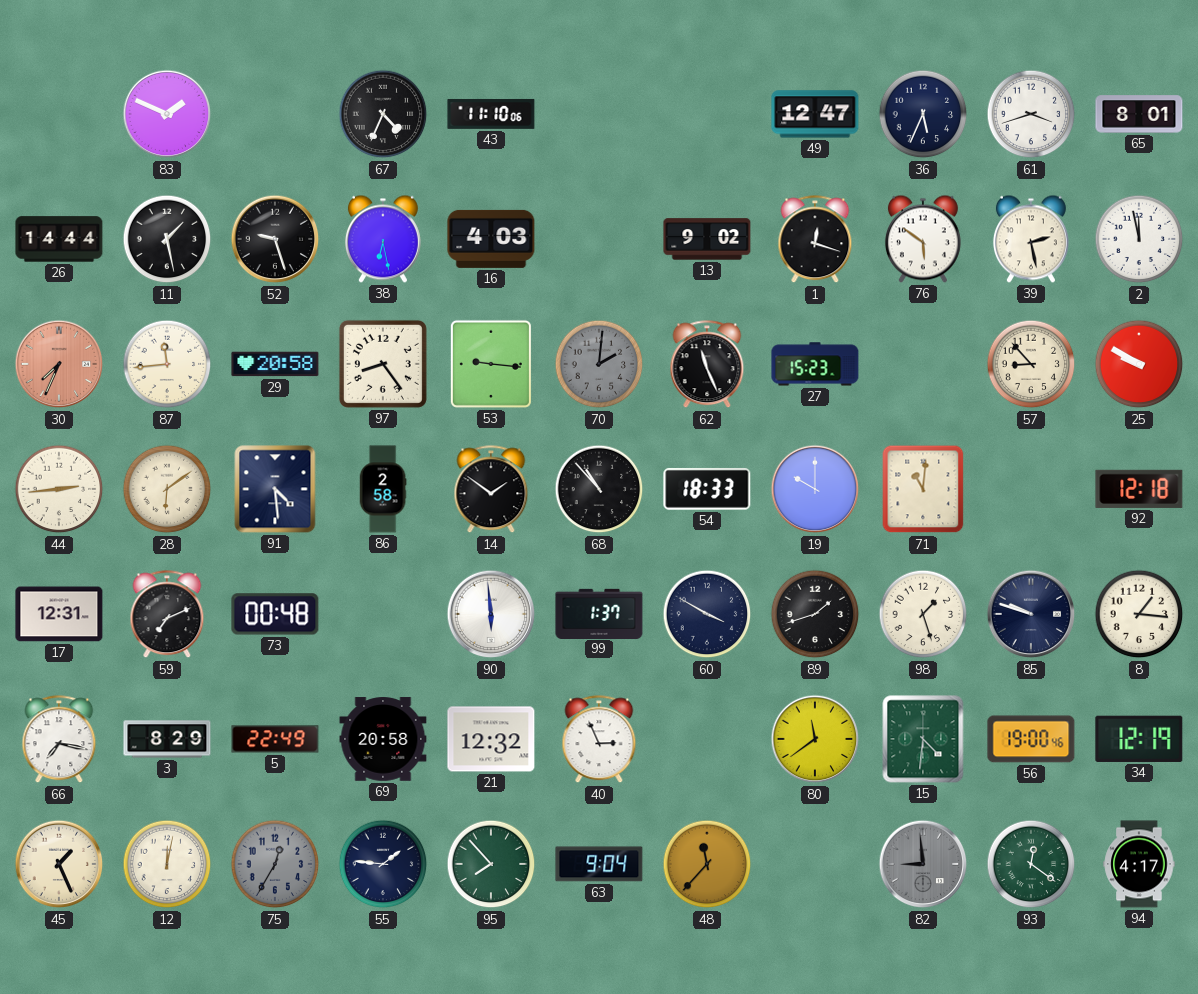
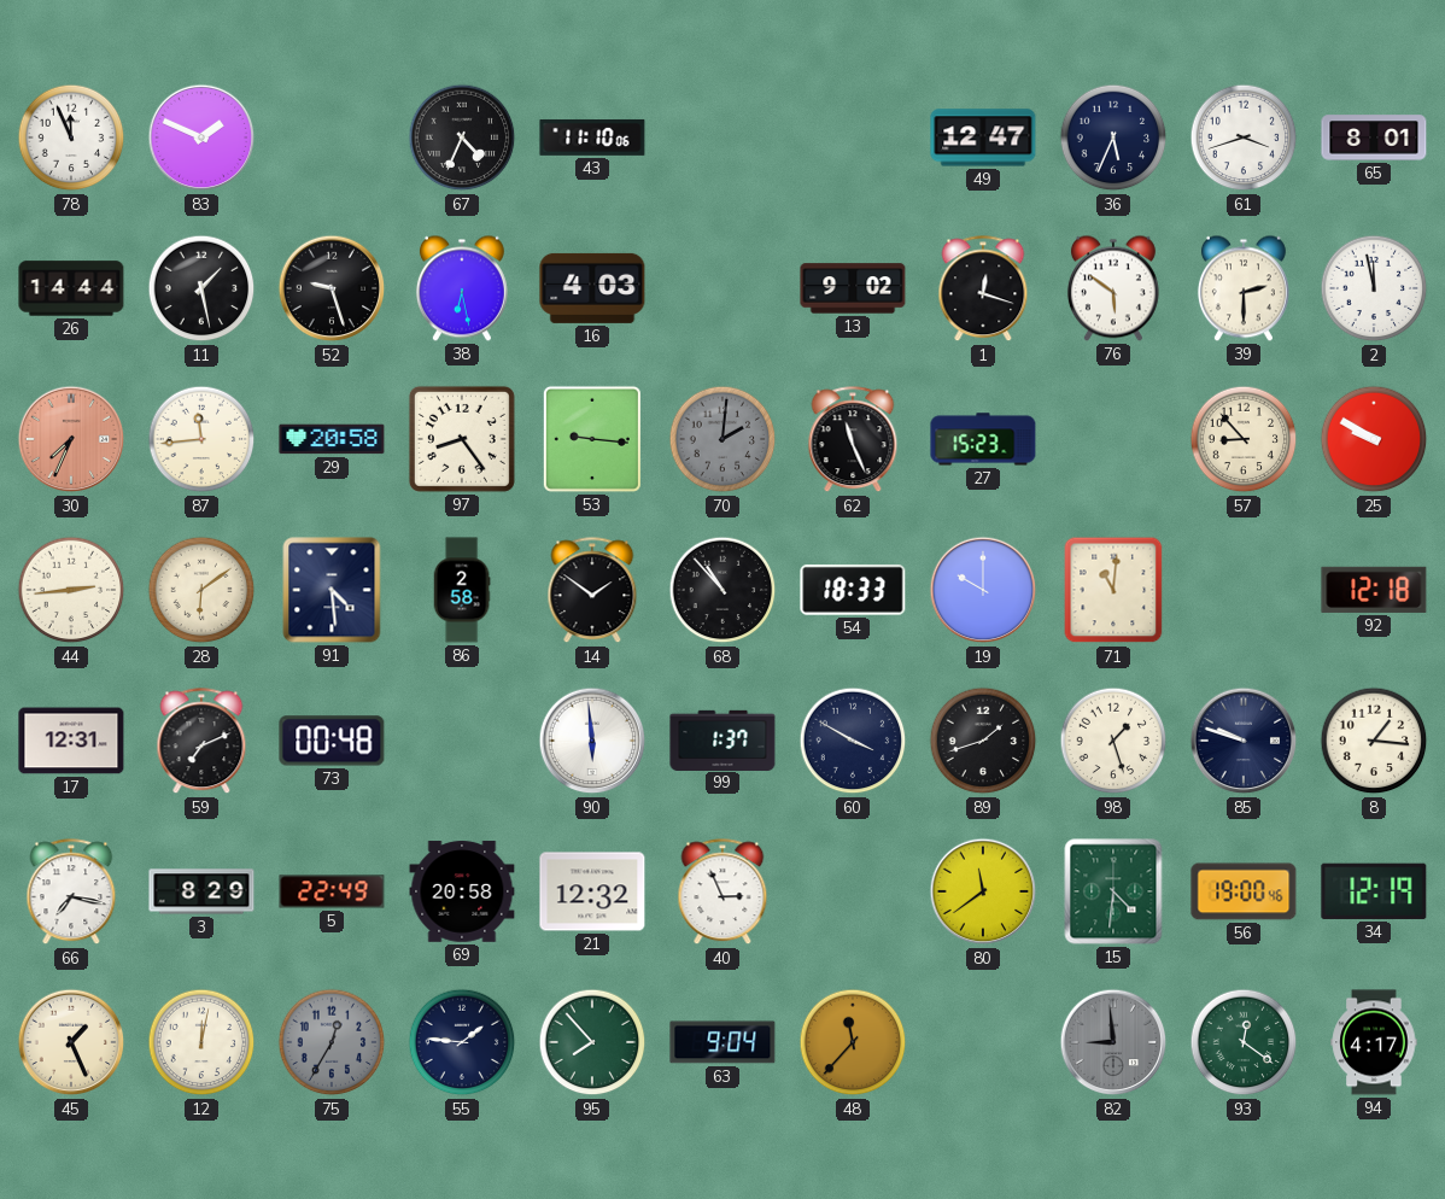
78: none -> 11:56 (71, 138)
39: 2:28 -> 2:30 (1244, 288)
